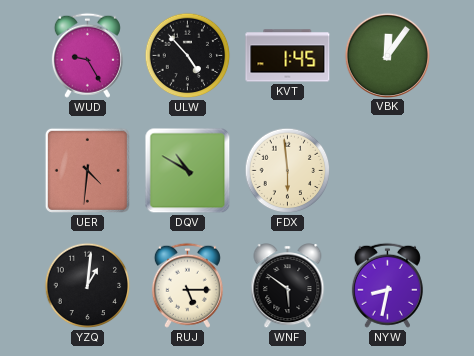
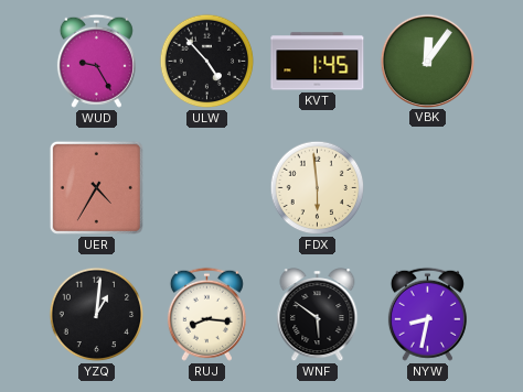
UER: 4:31 -> 4:35 (96, 187)
DQV: 10:50 -> none (188, 171)
RUJ: 5:15 -> 8:16 (206, 314)
